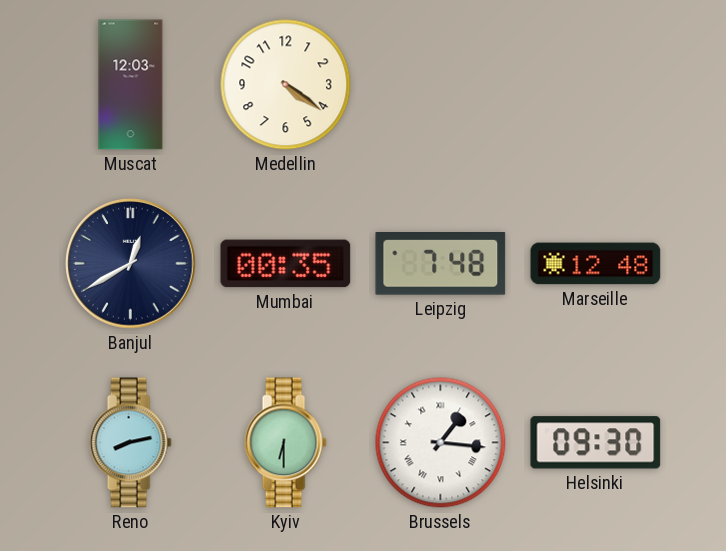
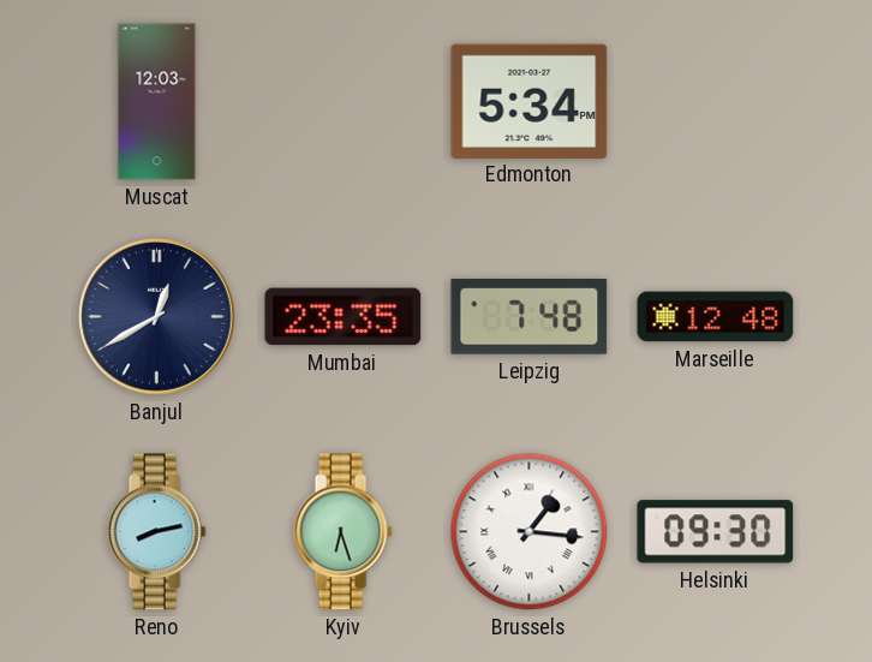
Medellin: 4:21 -> none (286, 85)
Edmonton: none -> 5:34 (530, 101)
Mumbai: 00:35 -> 23:35 (344, 317)
Kyiv: 6:30 -> 6:27 (342, 532)
